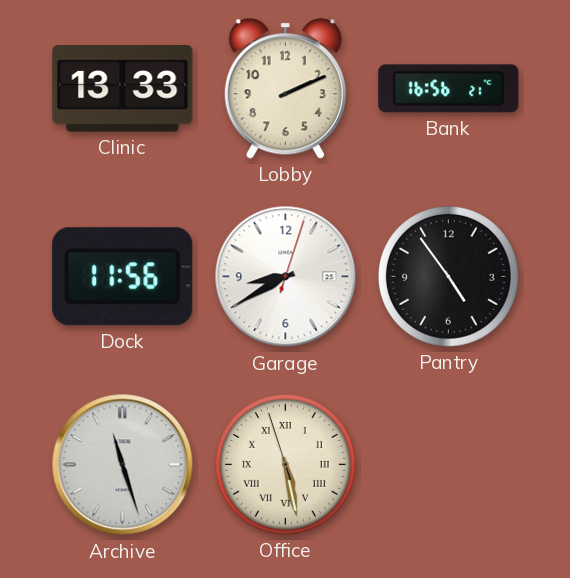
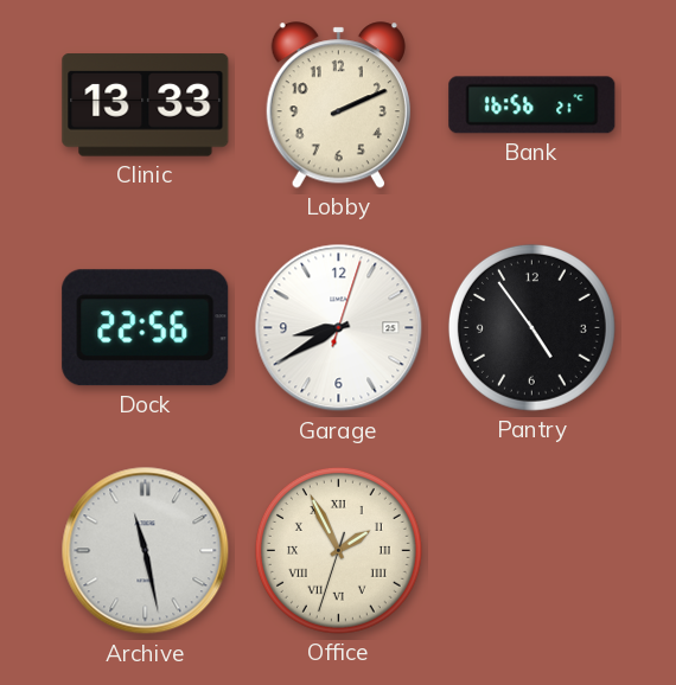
Dock: 11:56 -> 22:56 (146, 328)
Archive: 11:27 -> 11:28 (146, 551)
Office: 5:27 -> 1:55 (338, 550)
